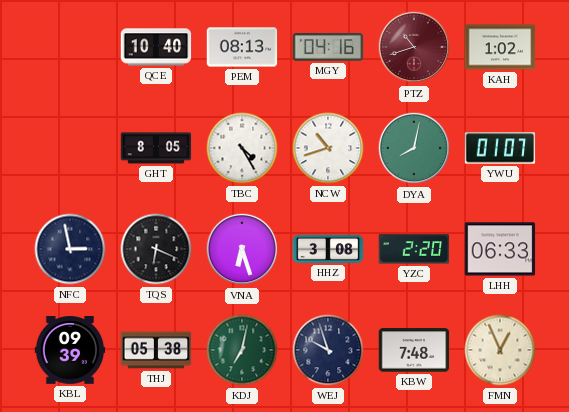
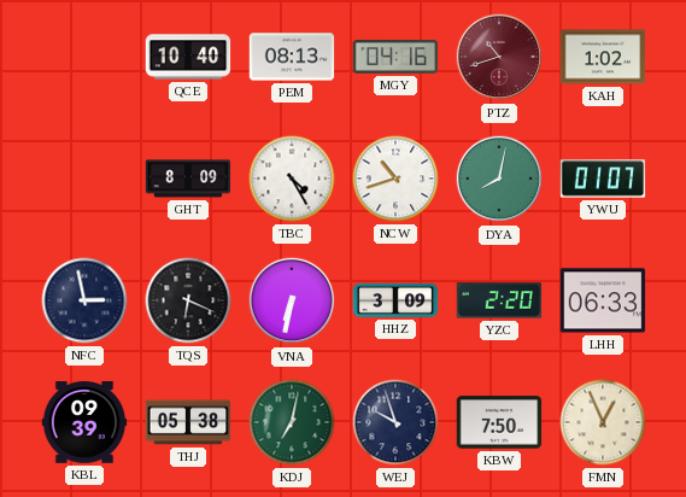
GHT: 8:05 -> 8:09 (188, 179)
VNA: 6:27 -> 6:32 (292, 300)
HHZ: 3:08 -> 3:09 (395, 300)
KBW: 7:48 -> 7:50 (499, 422)
